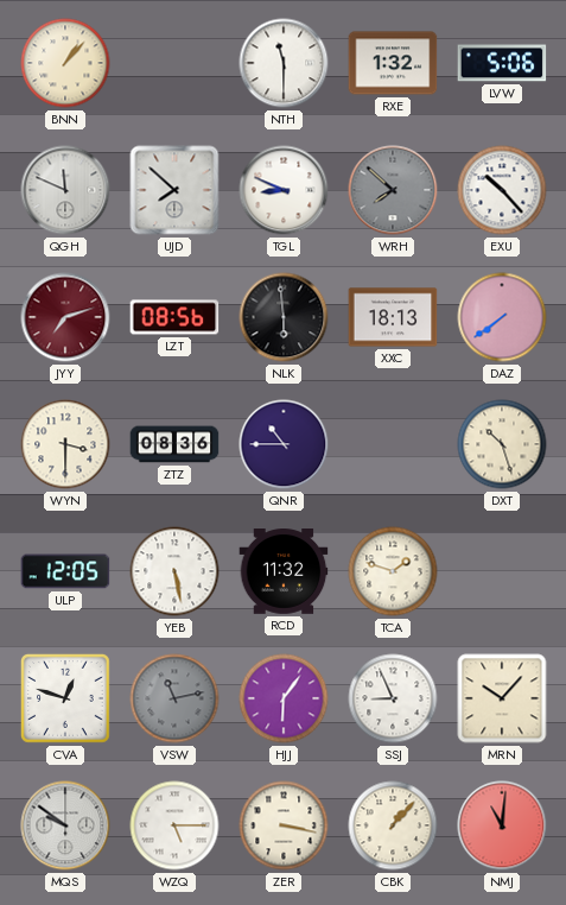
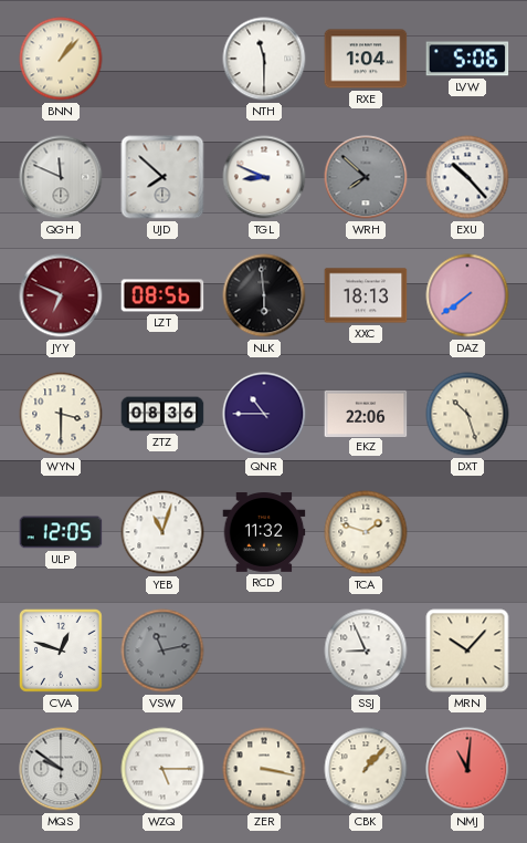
RXE: 1:32 -> 1:04 (366, 59)
JYY: 7:12 -> 6:49 (61, 295)
EKZ: none -> 22:06 (366, 413)
YEB: 5:28 -> 11:03 (162, 532)
HJJ: 6:06 -> none (284, 698)
